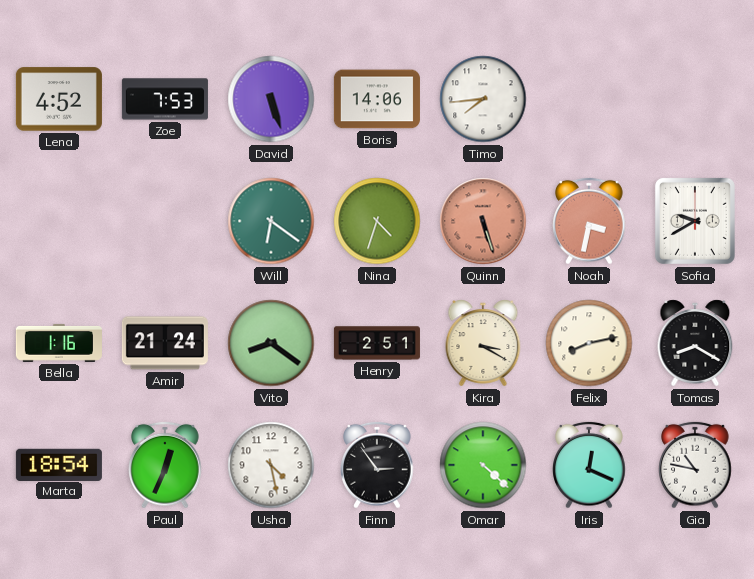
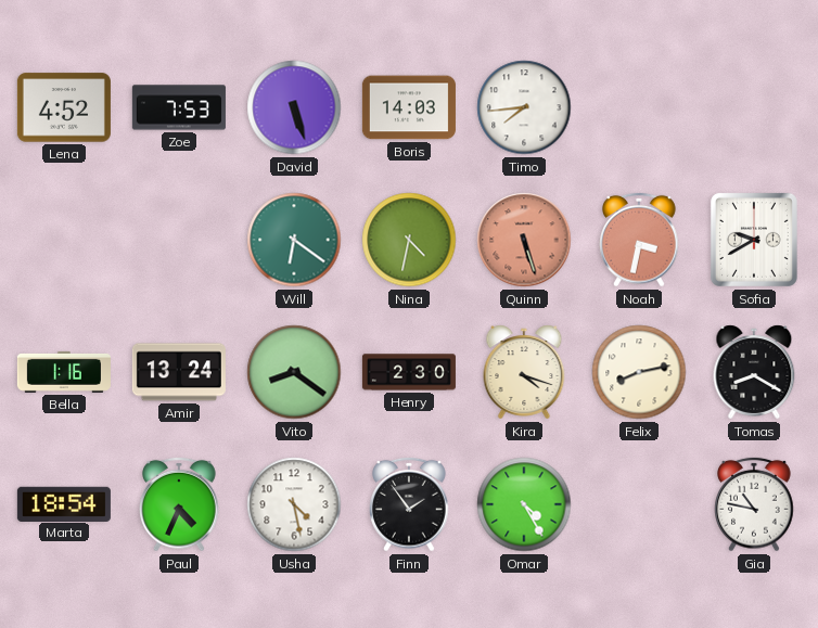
Boris: 14:06 -> 14:03 (409, 107)
Nina: 4:33 -> 4:32 (409, 240)
Amir: 21:24 -> 13:24 (179, 372)
Henry: 2:51 -> 2:30 (409, 372)
Kira: 3:20 -> 4:18 (524, 372)
Paul: 12:34 -> 4:34 (179, 504)
Finn: 2:54 -> 1:54 (409, 504)
Omar: 4:22 -> 4:25 (524, 504)
Iris: 12:19 -> none (589, 465)
